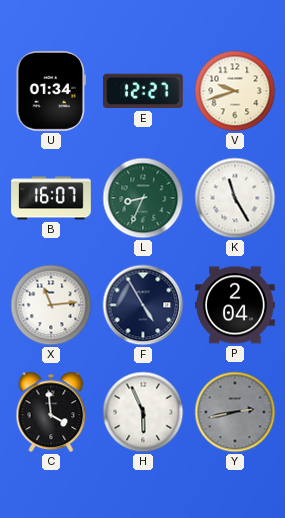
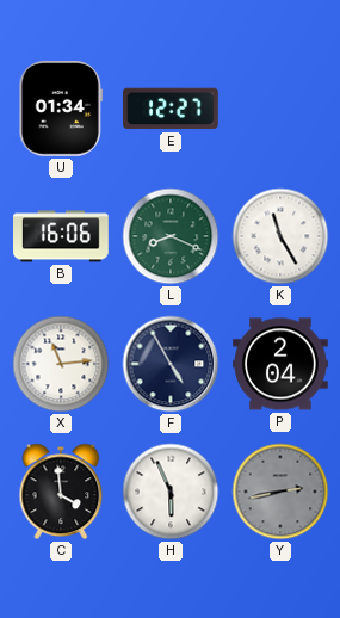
V: 9:42 -> none (235, 91)
B: 16:07 -> 16:06 (62, 236)
L: 8:34 -> 8:19 (171, 236)
